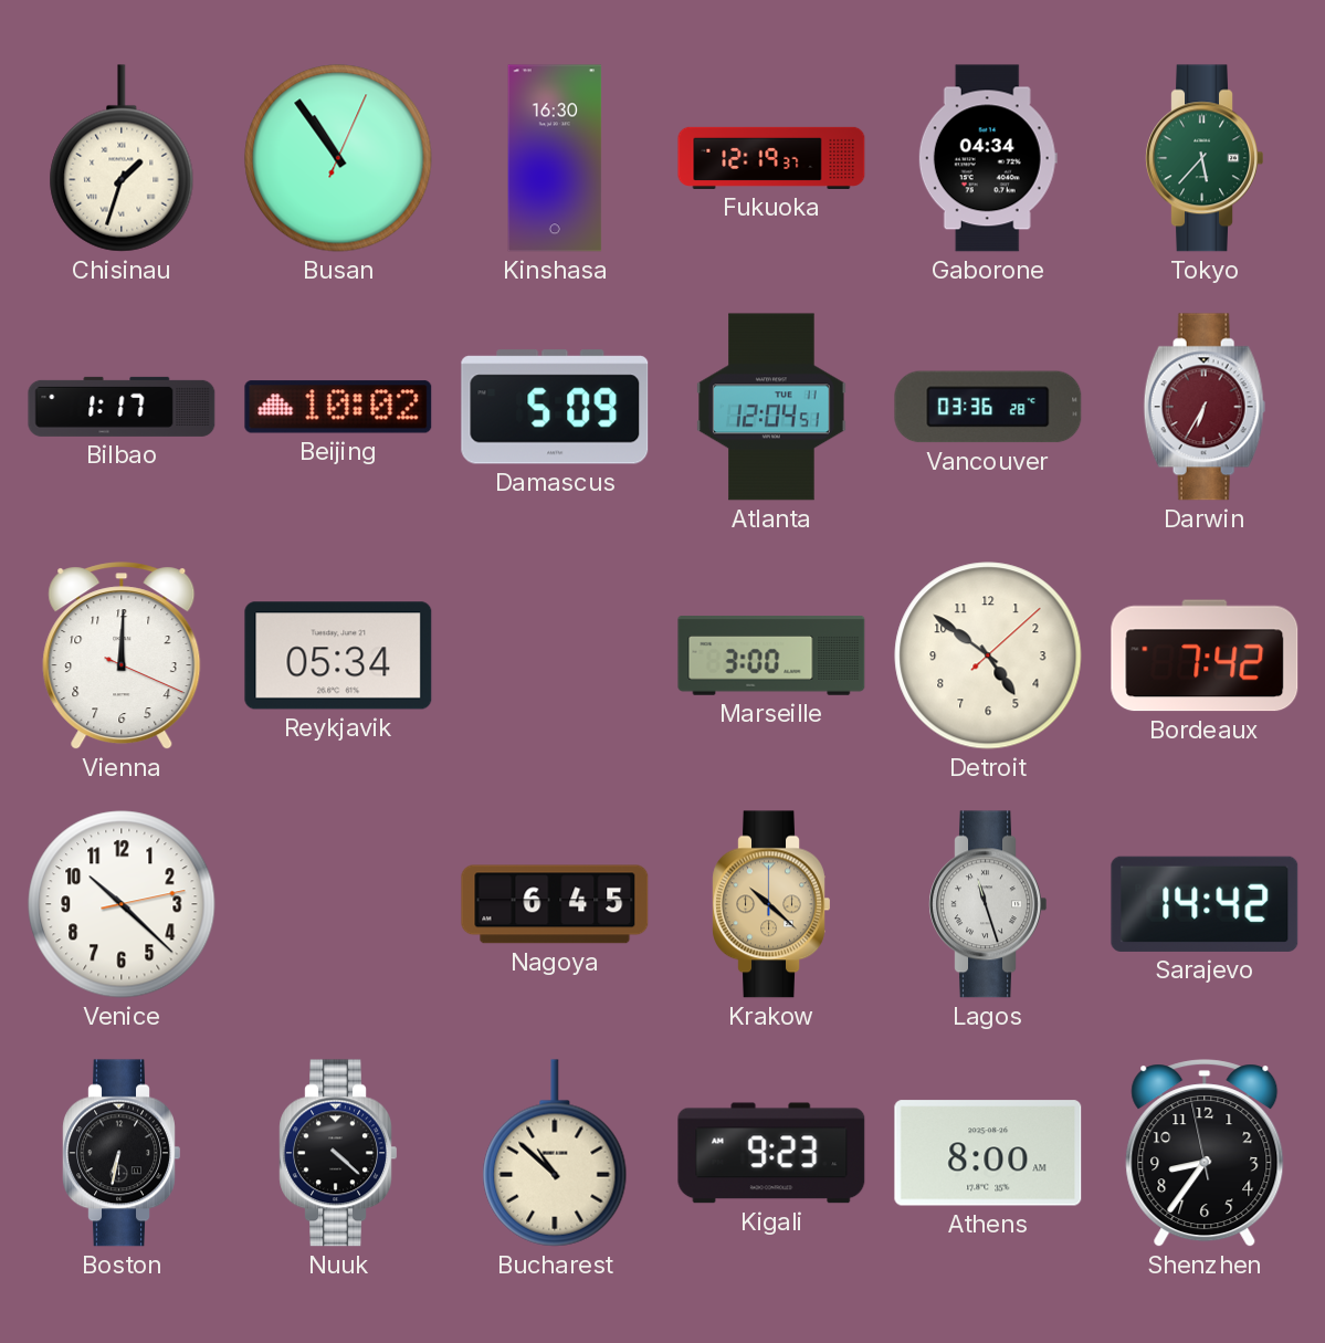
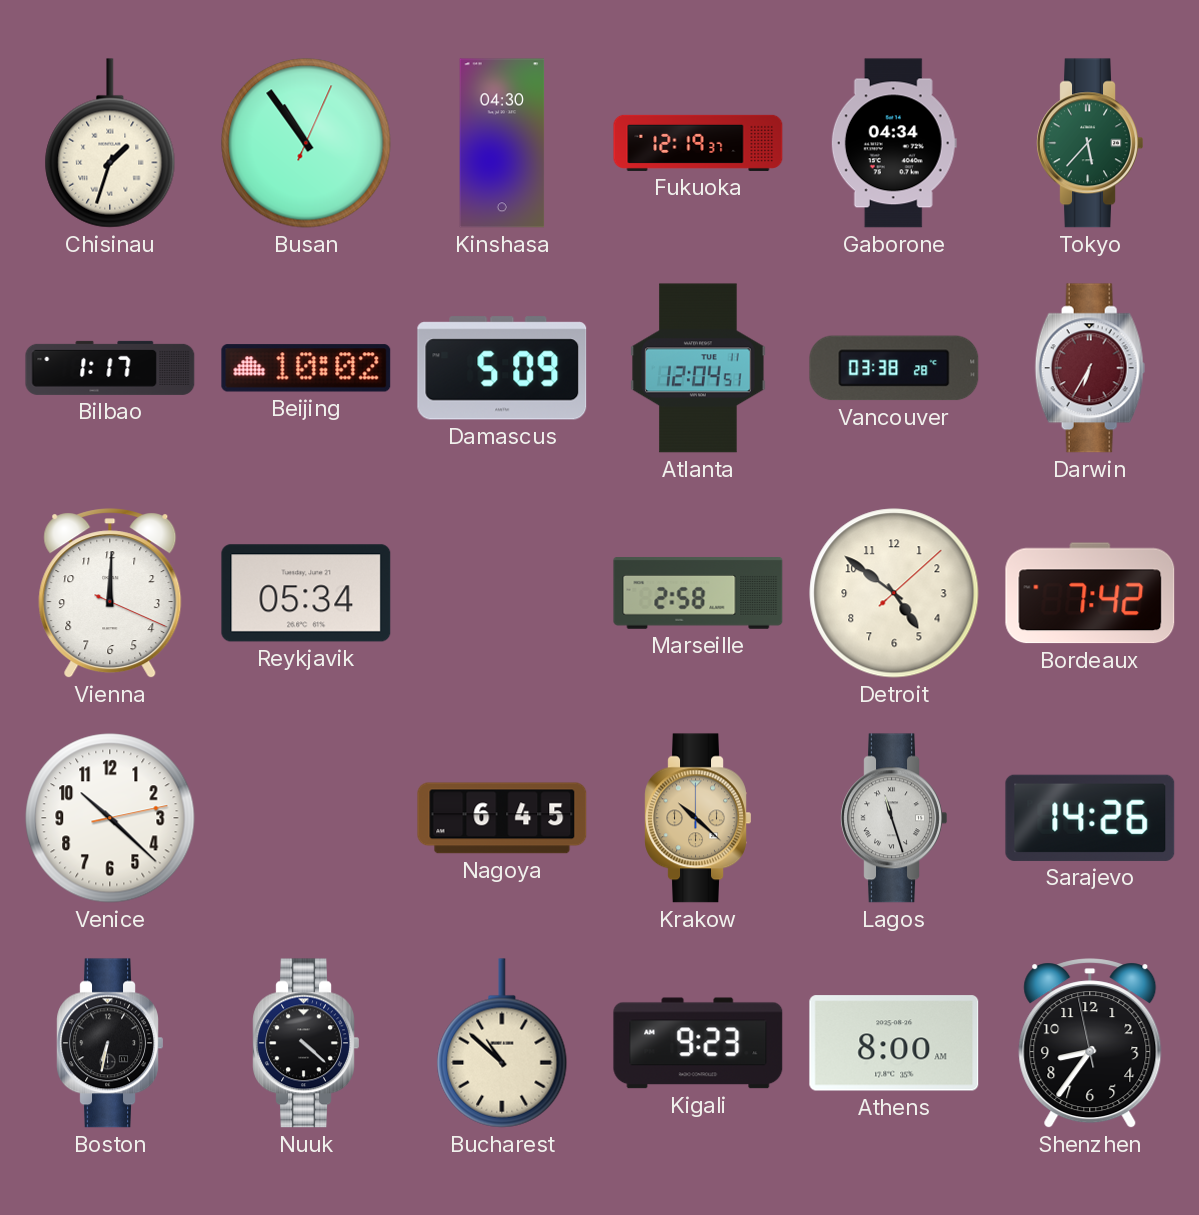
Kinshasa: 16:30 -> 04:30 (502, 143)
Vancouver: 03:36 -> 03:38 (894, 368)
Marseille: 3:00 -> 2:58 (698, 594)
Sarajevo: 14:42 -> 14:26 (1090, 818)
